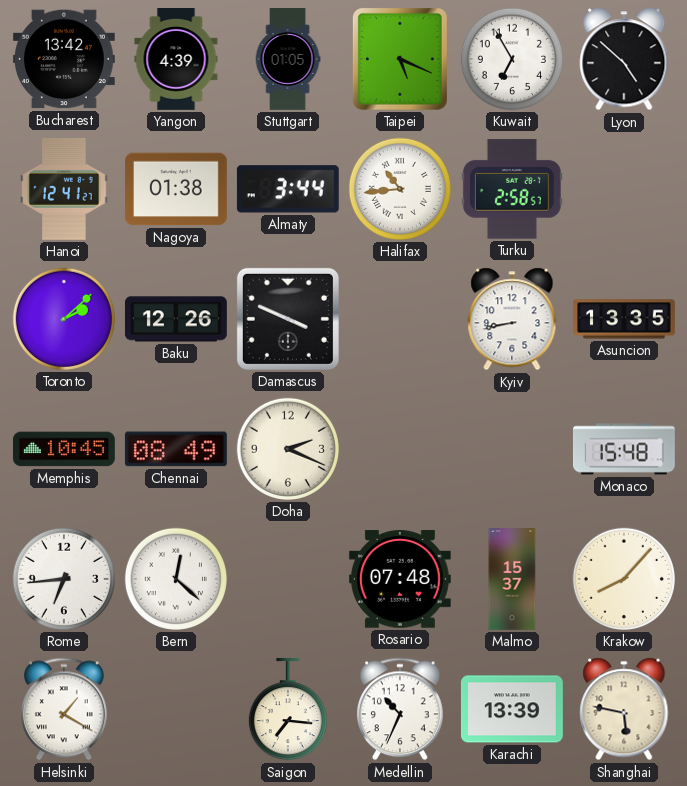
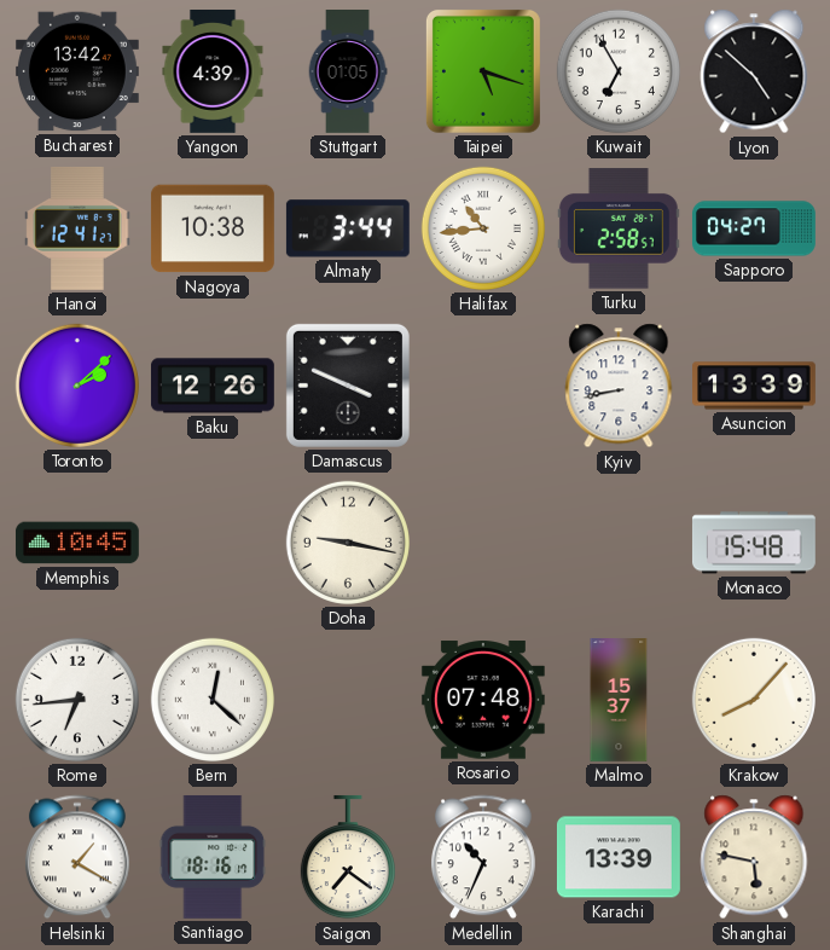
Taipei: 5:19 -> 5:18 (483, 71)
Nagoya: 01:38 -> 10:38 (213, 228)
Sapporo: none -> 04:27 (755, 228)
Asuncion: 13:35 -> 13:39 (755, 386)
Chennai: 08:49 -> none (176, 449)
Doha: 2:19 -> 9:17 (348, 543)
Santiago: none -> 18:16 (213, 857)
Saigon: 7:16 -> 7:21 (348, 857)
